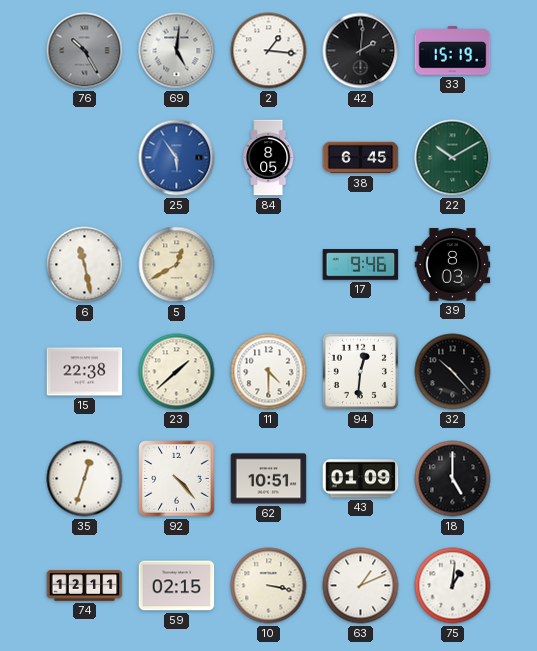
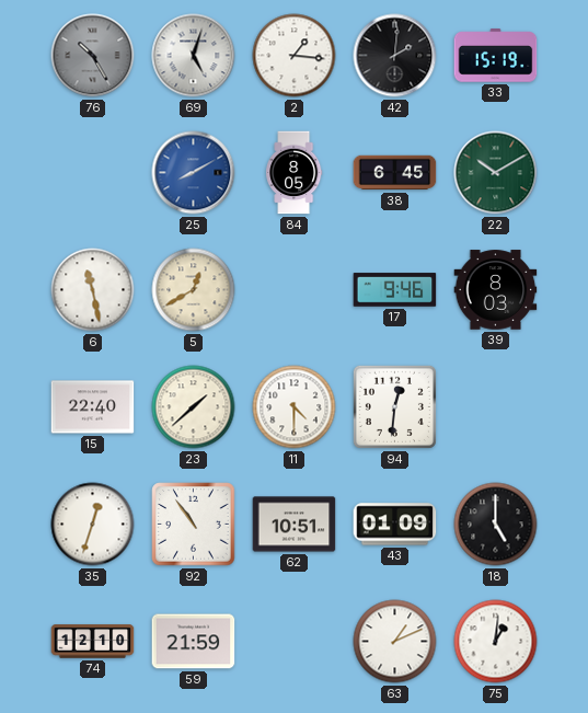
69: 5:01 -> 5:03 (194, 56)
25: 5:54 -> 8:10 (194, 173)
15: 22:38 -> 22:40 (93, 407)
32: 10:23 -> none (453, 372)
92: 4:23 -> 10:54 (194, 525)
74: 12:11 -> 12:10 (93, 642)
59: 02:15 -> 21:59 (194, 642)
10: 3:17 -> none (269, 586)
